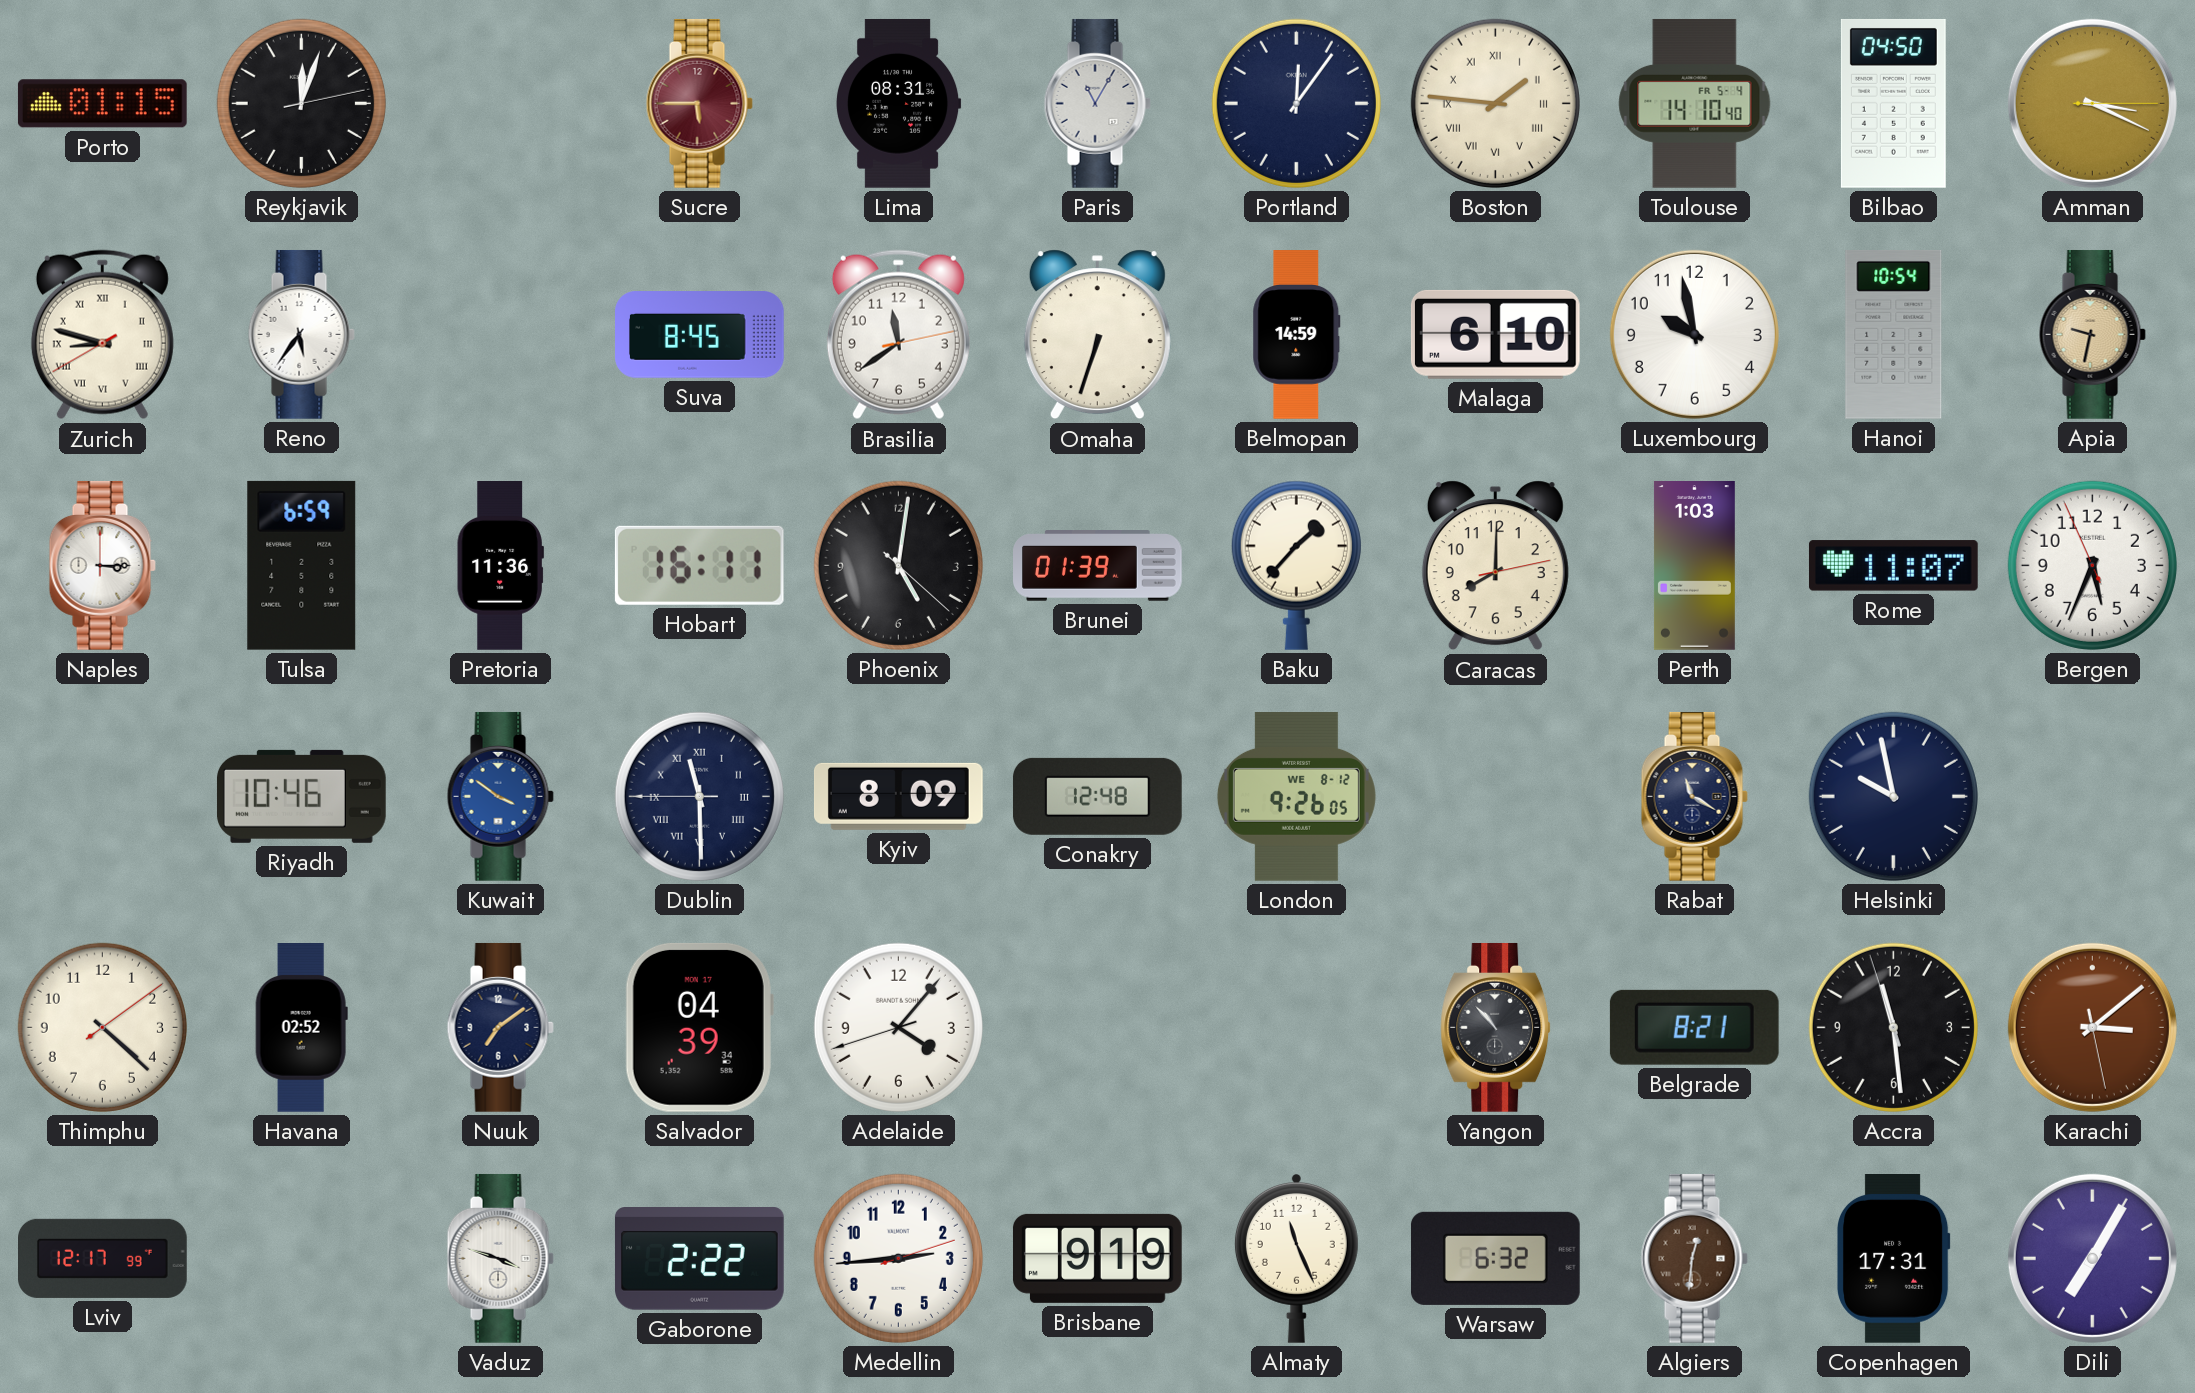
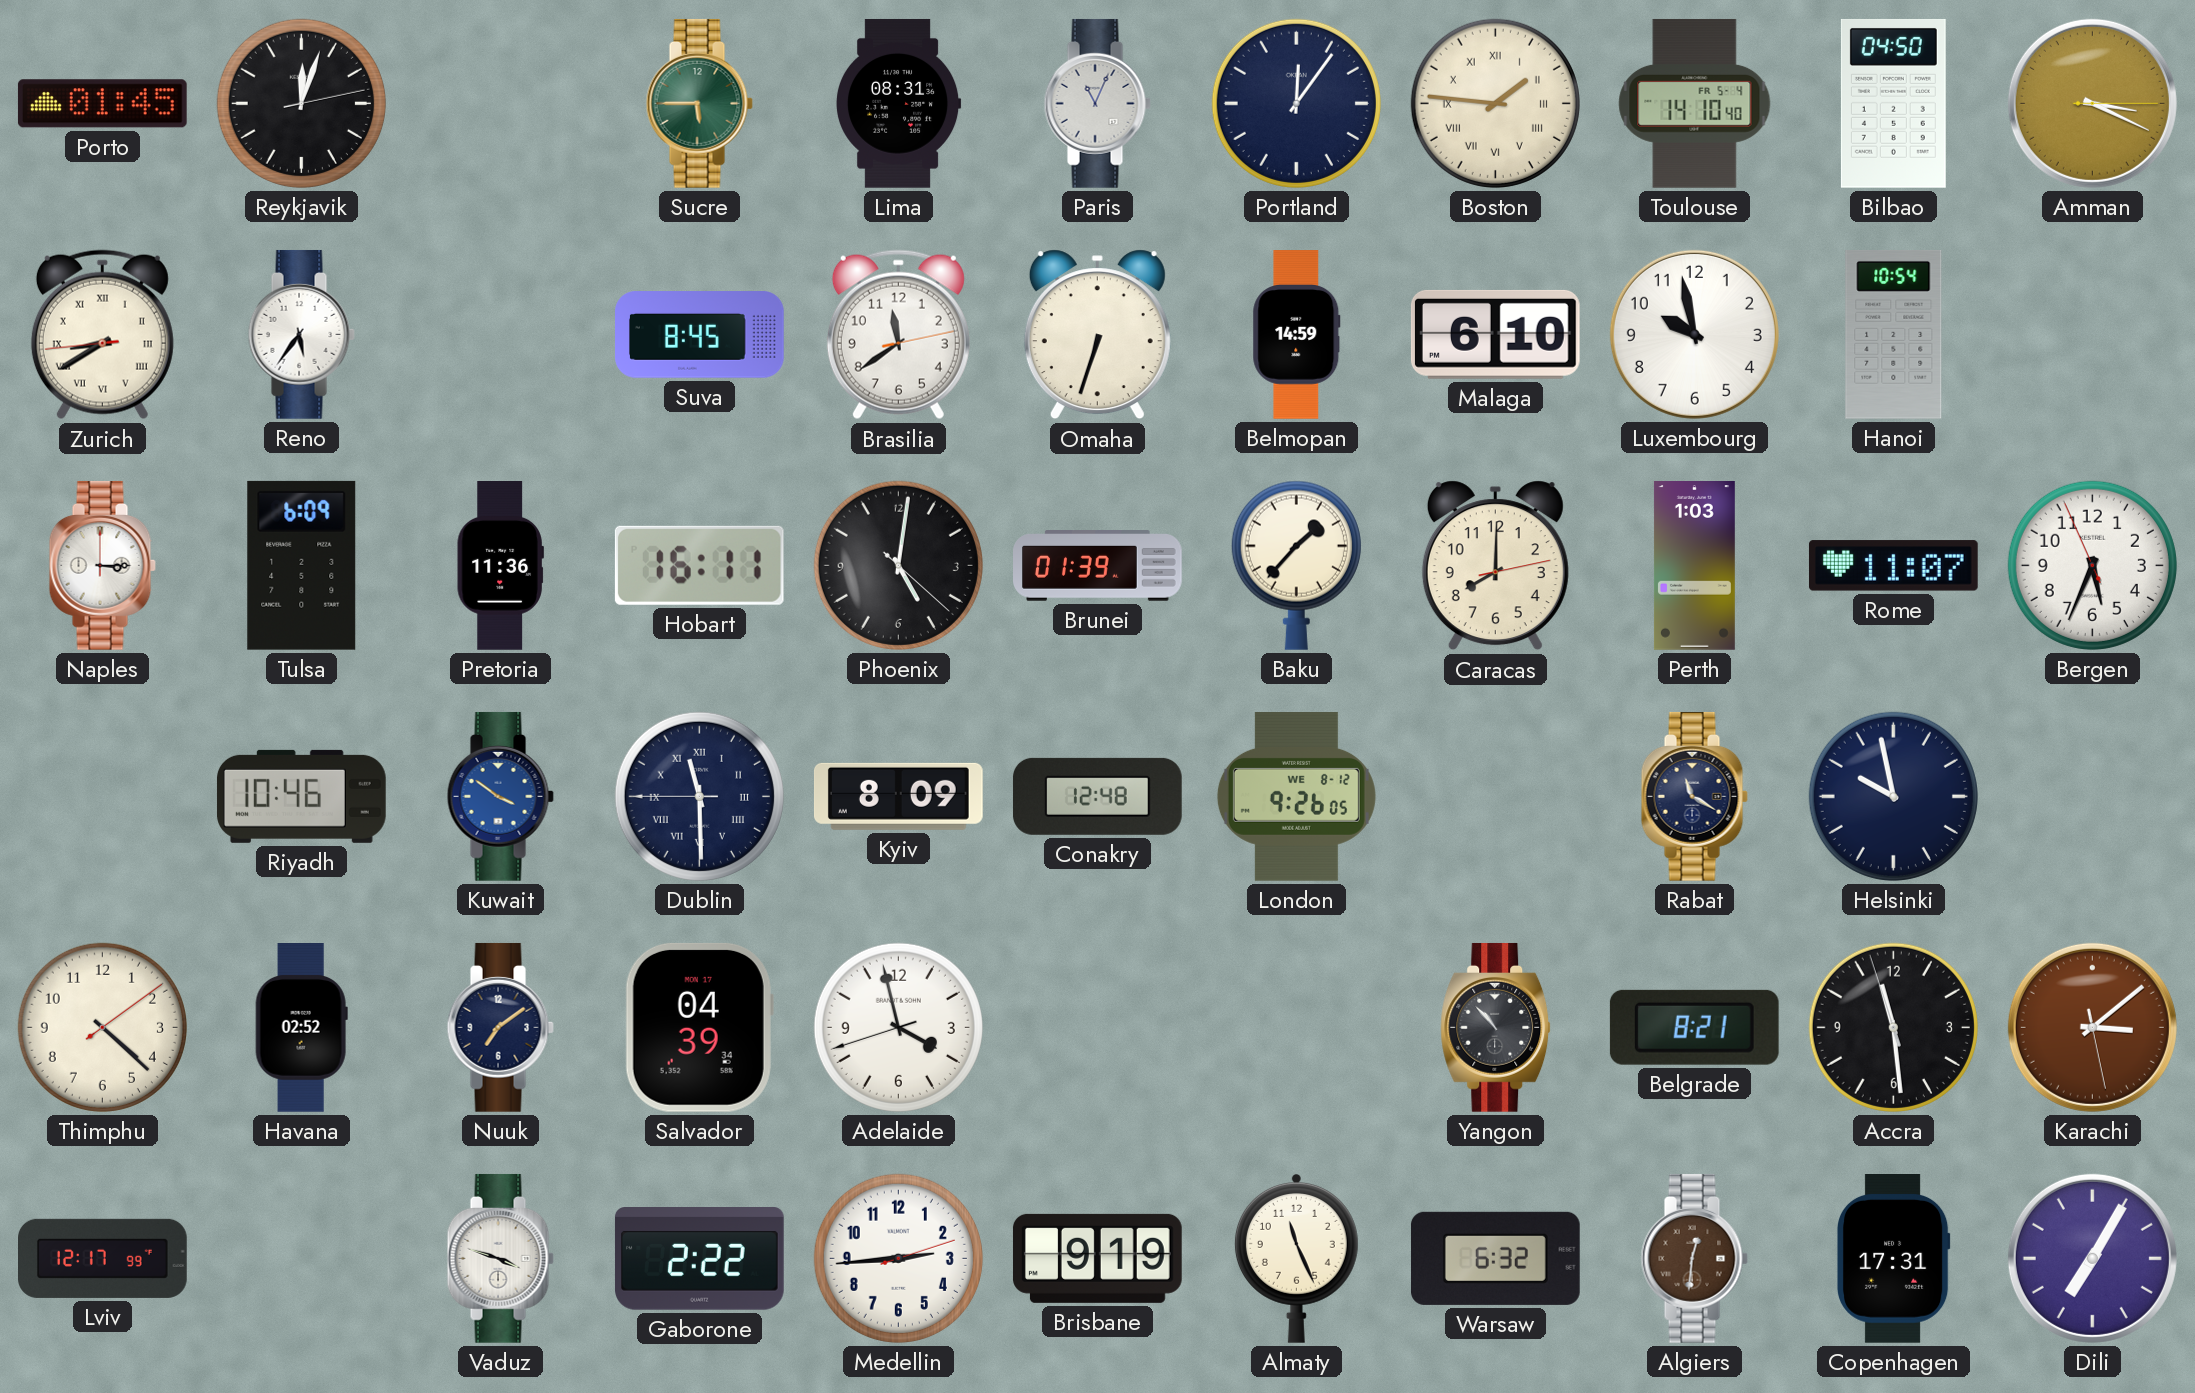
Porto: 01:15 -> 01:45 (102, 104)
Sucre dial: burgundy -> green (699, 103)
Paris: 11:05 -> 11:04 (1097, 103)
Zurich: 8:47 -> 8:39 (102, 335)
Apia: 9:32 -> none (2092, 334)
Tulsa: 6:59 -> 6:09 (302, 565)
Adelaide: 4:06 -> 3:57 (898, 1027)
